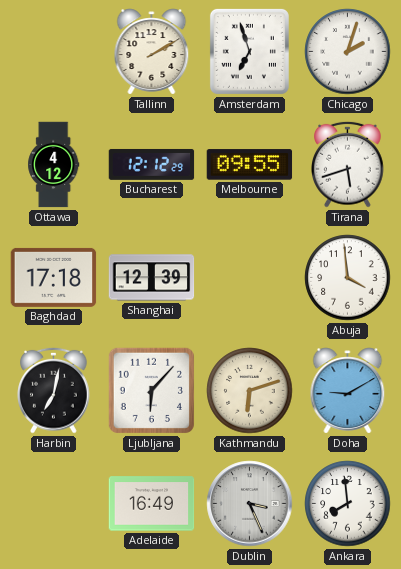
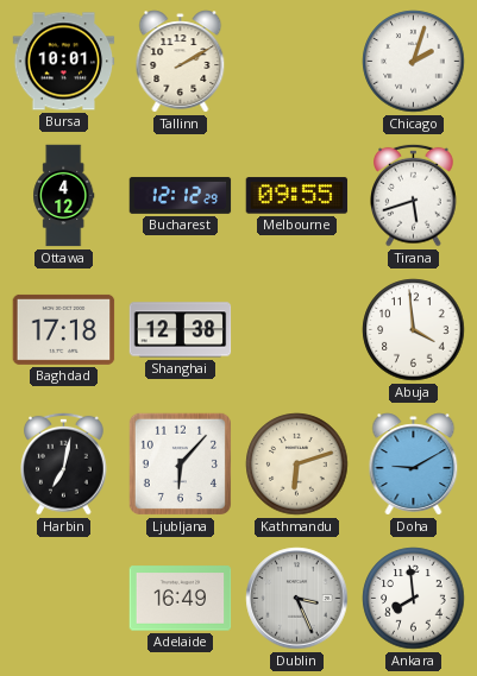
Bursa: none -> 10:01 (64, 62)
Amsterdam: 6:57 -> none (249, 51)
Shanghai: 12:39 -> 12:38 (181, 330)
